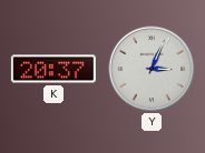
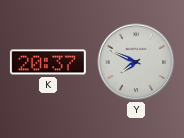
Y: 3:04 -> 7:49 (136, 62)
